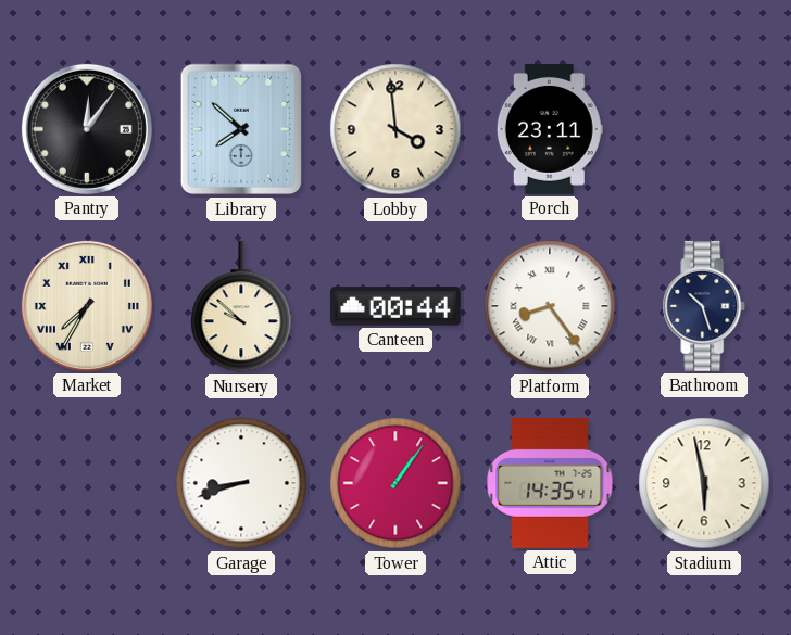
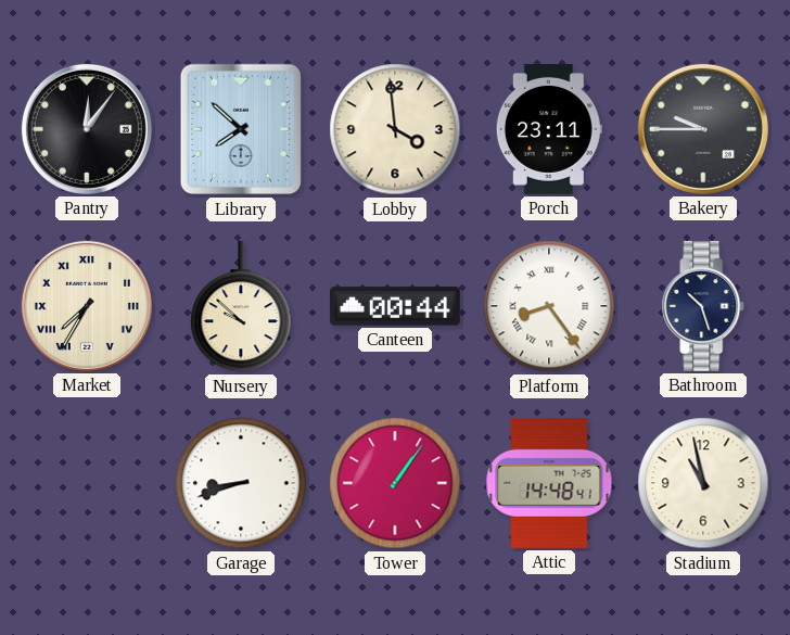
Bakery: none -> 9:45 (703, 129)
Attic: 14:35 -> 14:48 (549, 483)
Stadium: 5:58 -> 10:58 (703, 483)
